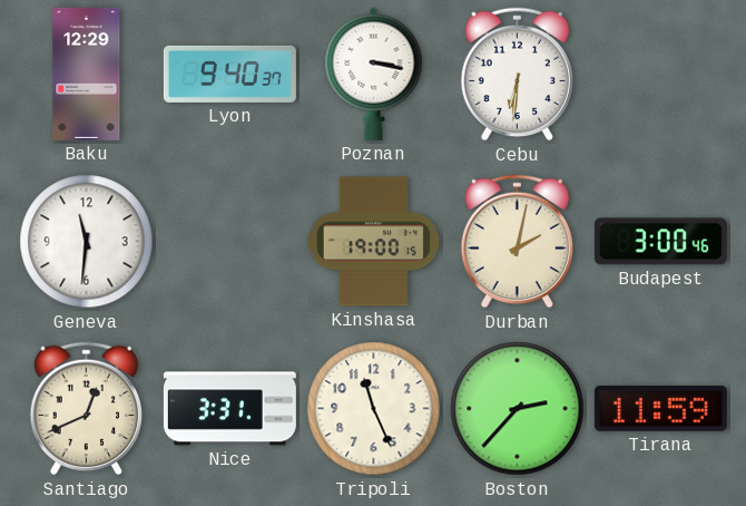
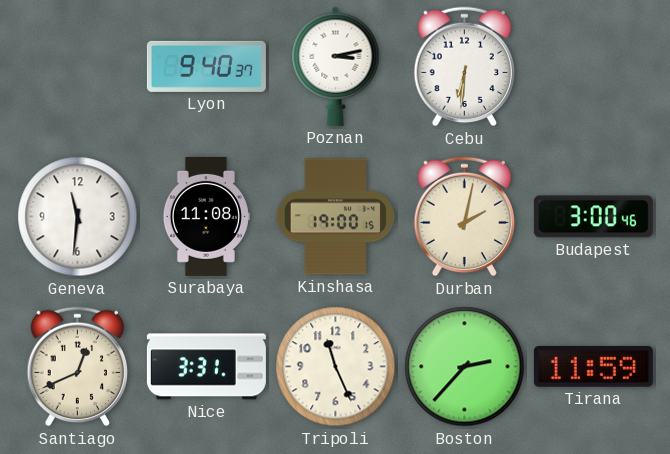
Baku: 12:29 -> none (87, 74)
Poznan: 3:17 -> 3:13 (336, 66)
Surabaya: none -> 11:08 (206, 216)
